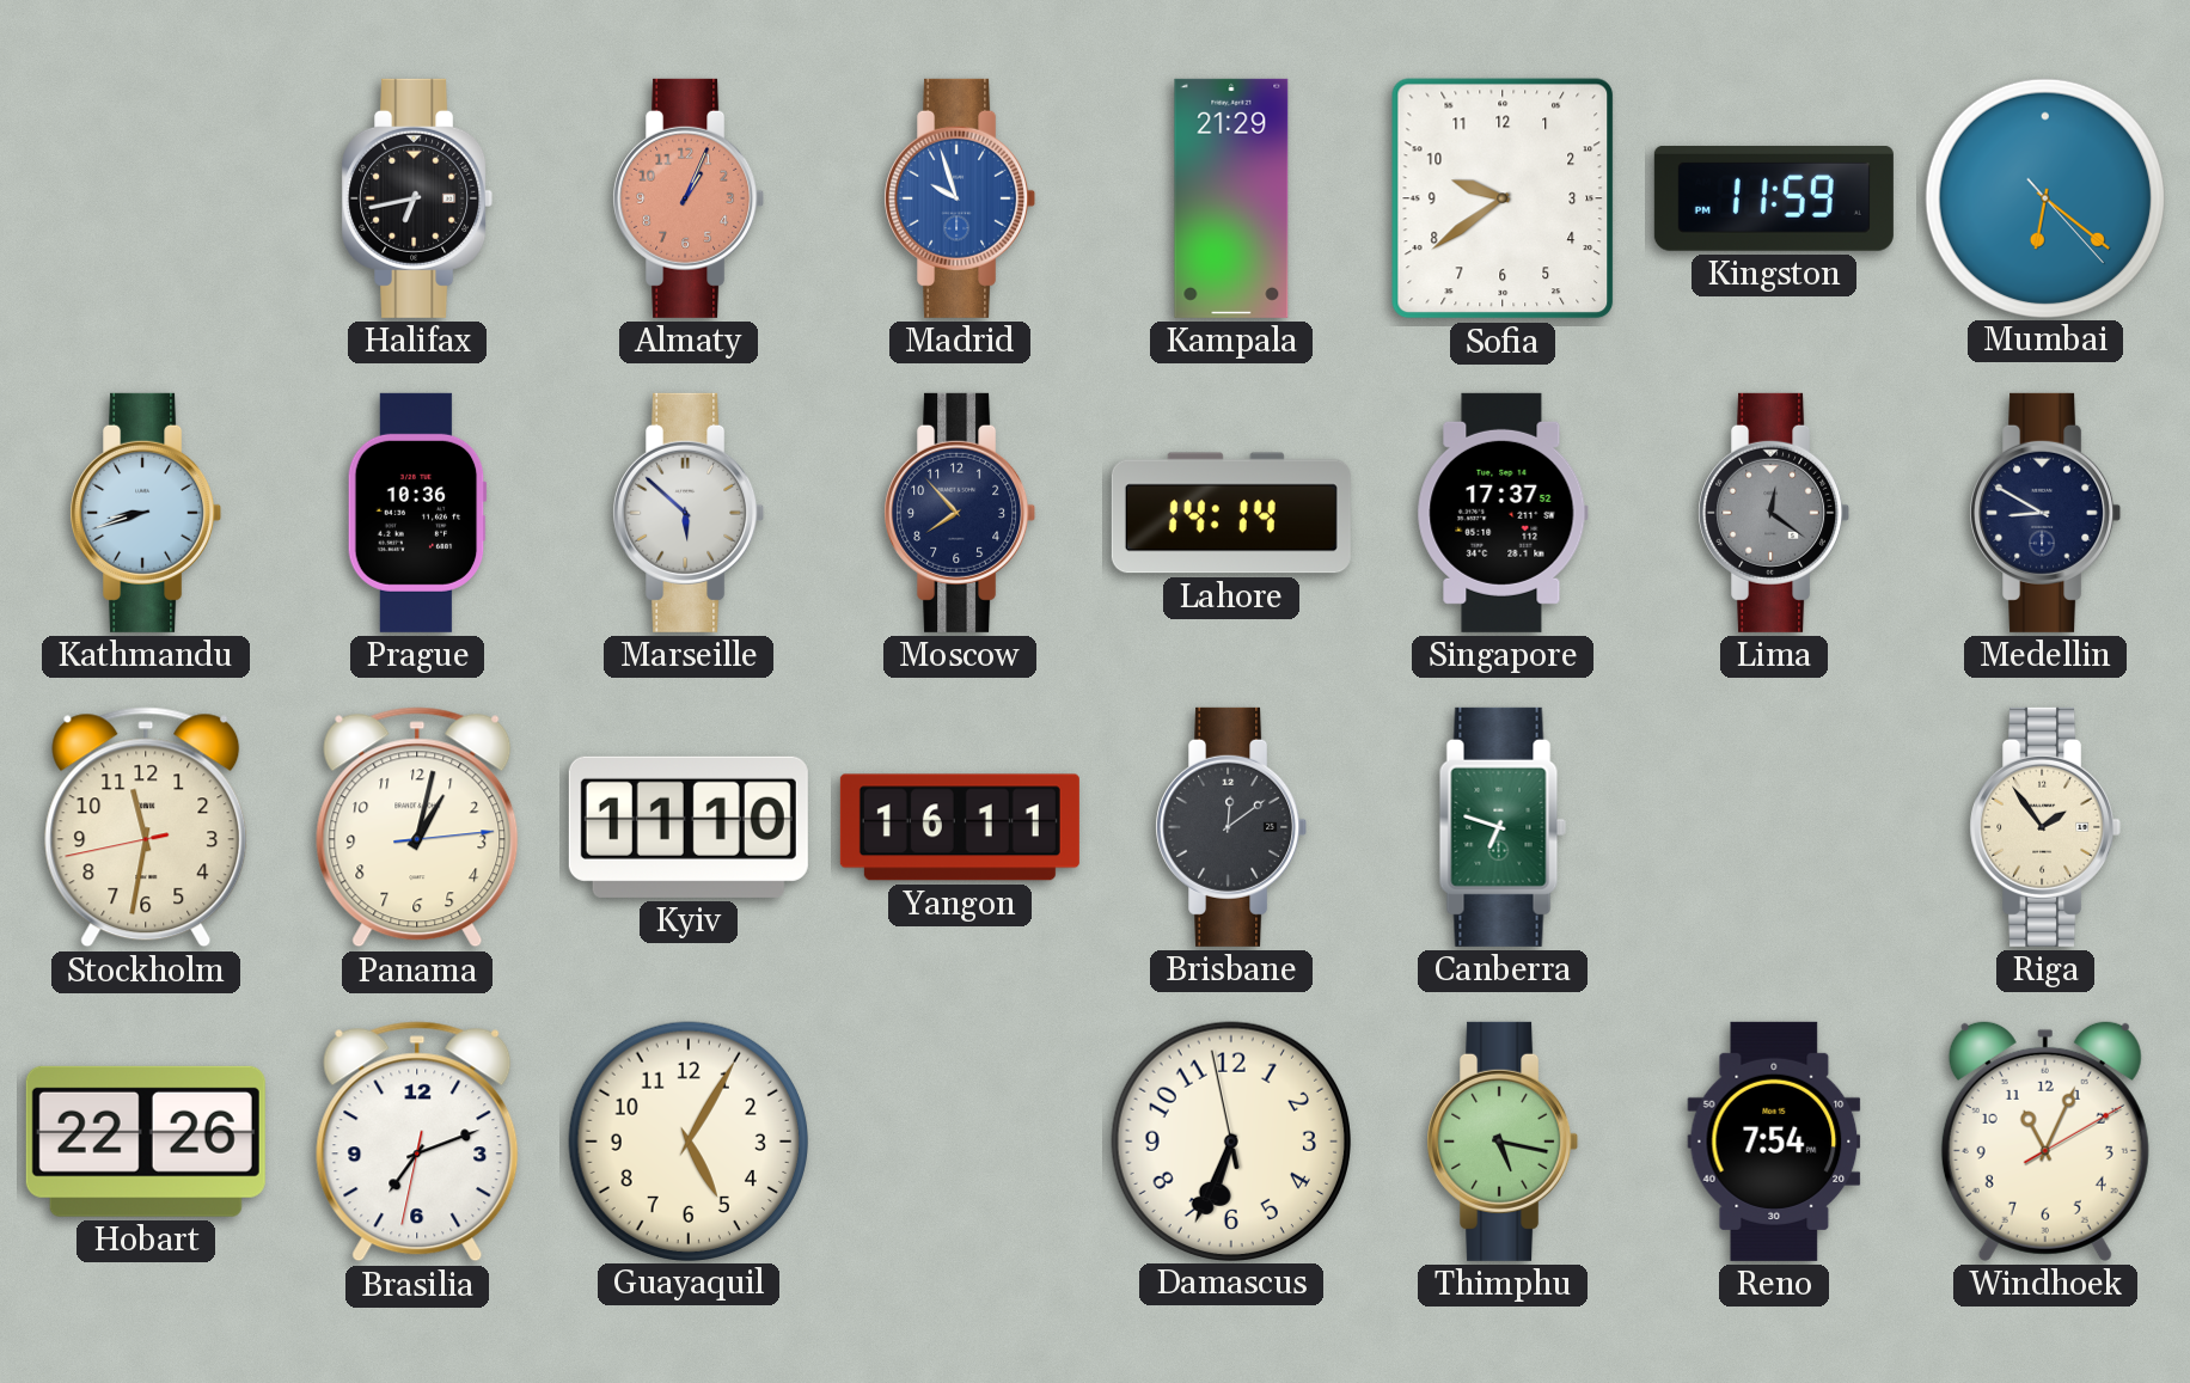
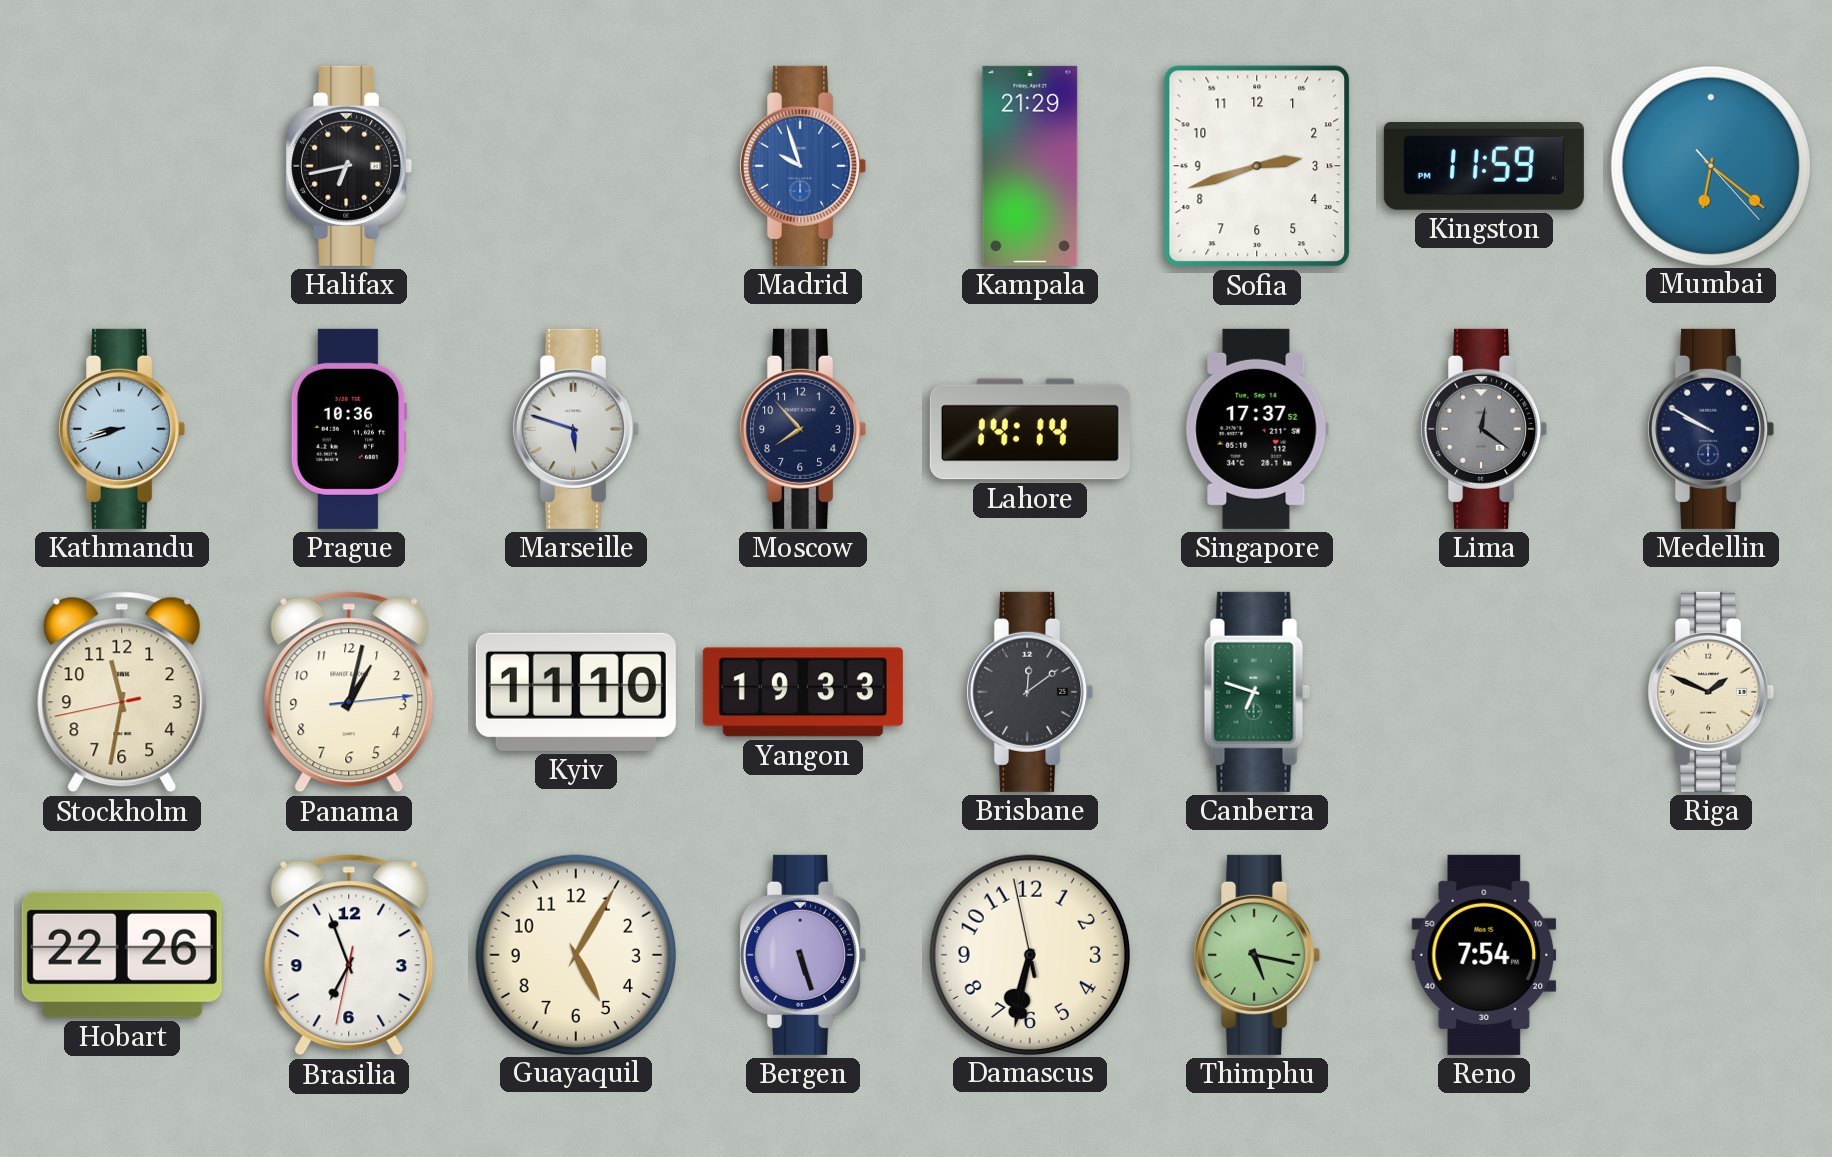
Almaty: 1:04 -> none (689, 198)
Sofia: 9:39 -> 2:42 (1257, 166)
Marseille: 5:52 -> 5:48 (576, 429)
Medellin: 8:50 -> 9:50 (1711, 429)
Yangon: 16:11 -> 19:33 (803, 692)
Riga: 1:54 -> 1:49 (1711, 692)
Brasilia: 7:11 -> 6:56 (349, 955)
Bergen: none -> 5:27 (803, 955)
Damascus: 6:33 -> 6:31 (1029, 954)
Windhoek: 11:04 -> none (2045, 1140)
